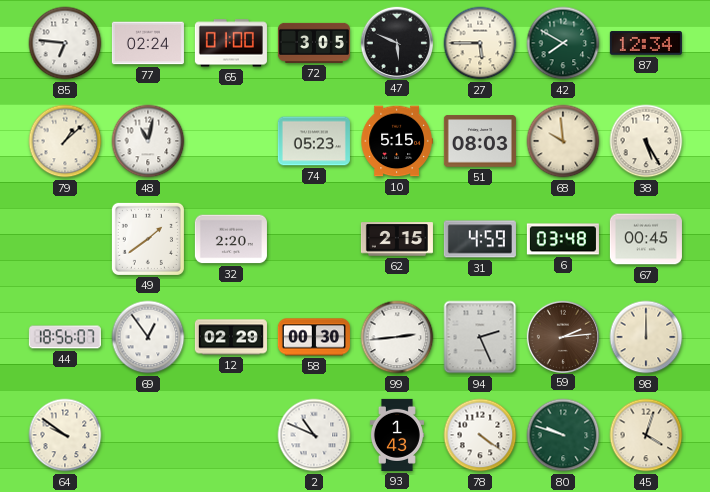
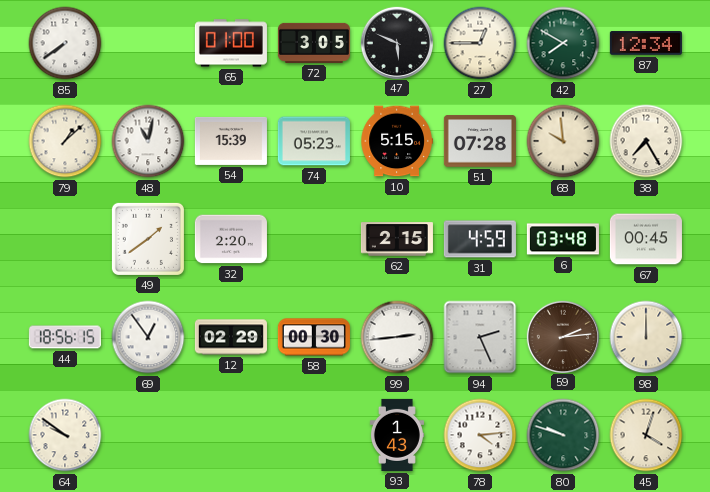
85: 6:46 -> 7:39 (65, 43)
77: 02:24 -> none (148, 43)
27: 5:45 -> 12:45 (480, 43)
54: none -> 15:39 (231, 141)
51: 08:03 -> 07:28 (480, 141)
38: 5:25 -> 7:25 (646, 141)
44: 18:56:07 -> 18:56:15 (65, 337)
2: 10:49 -> none (314, 435)
78: 4:21 -> 4:14 (480, 435)
